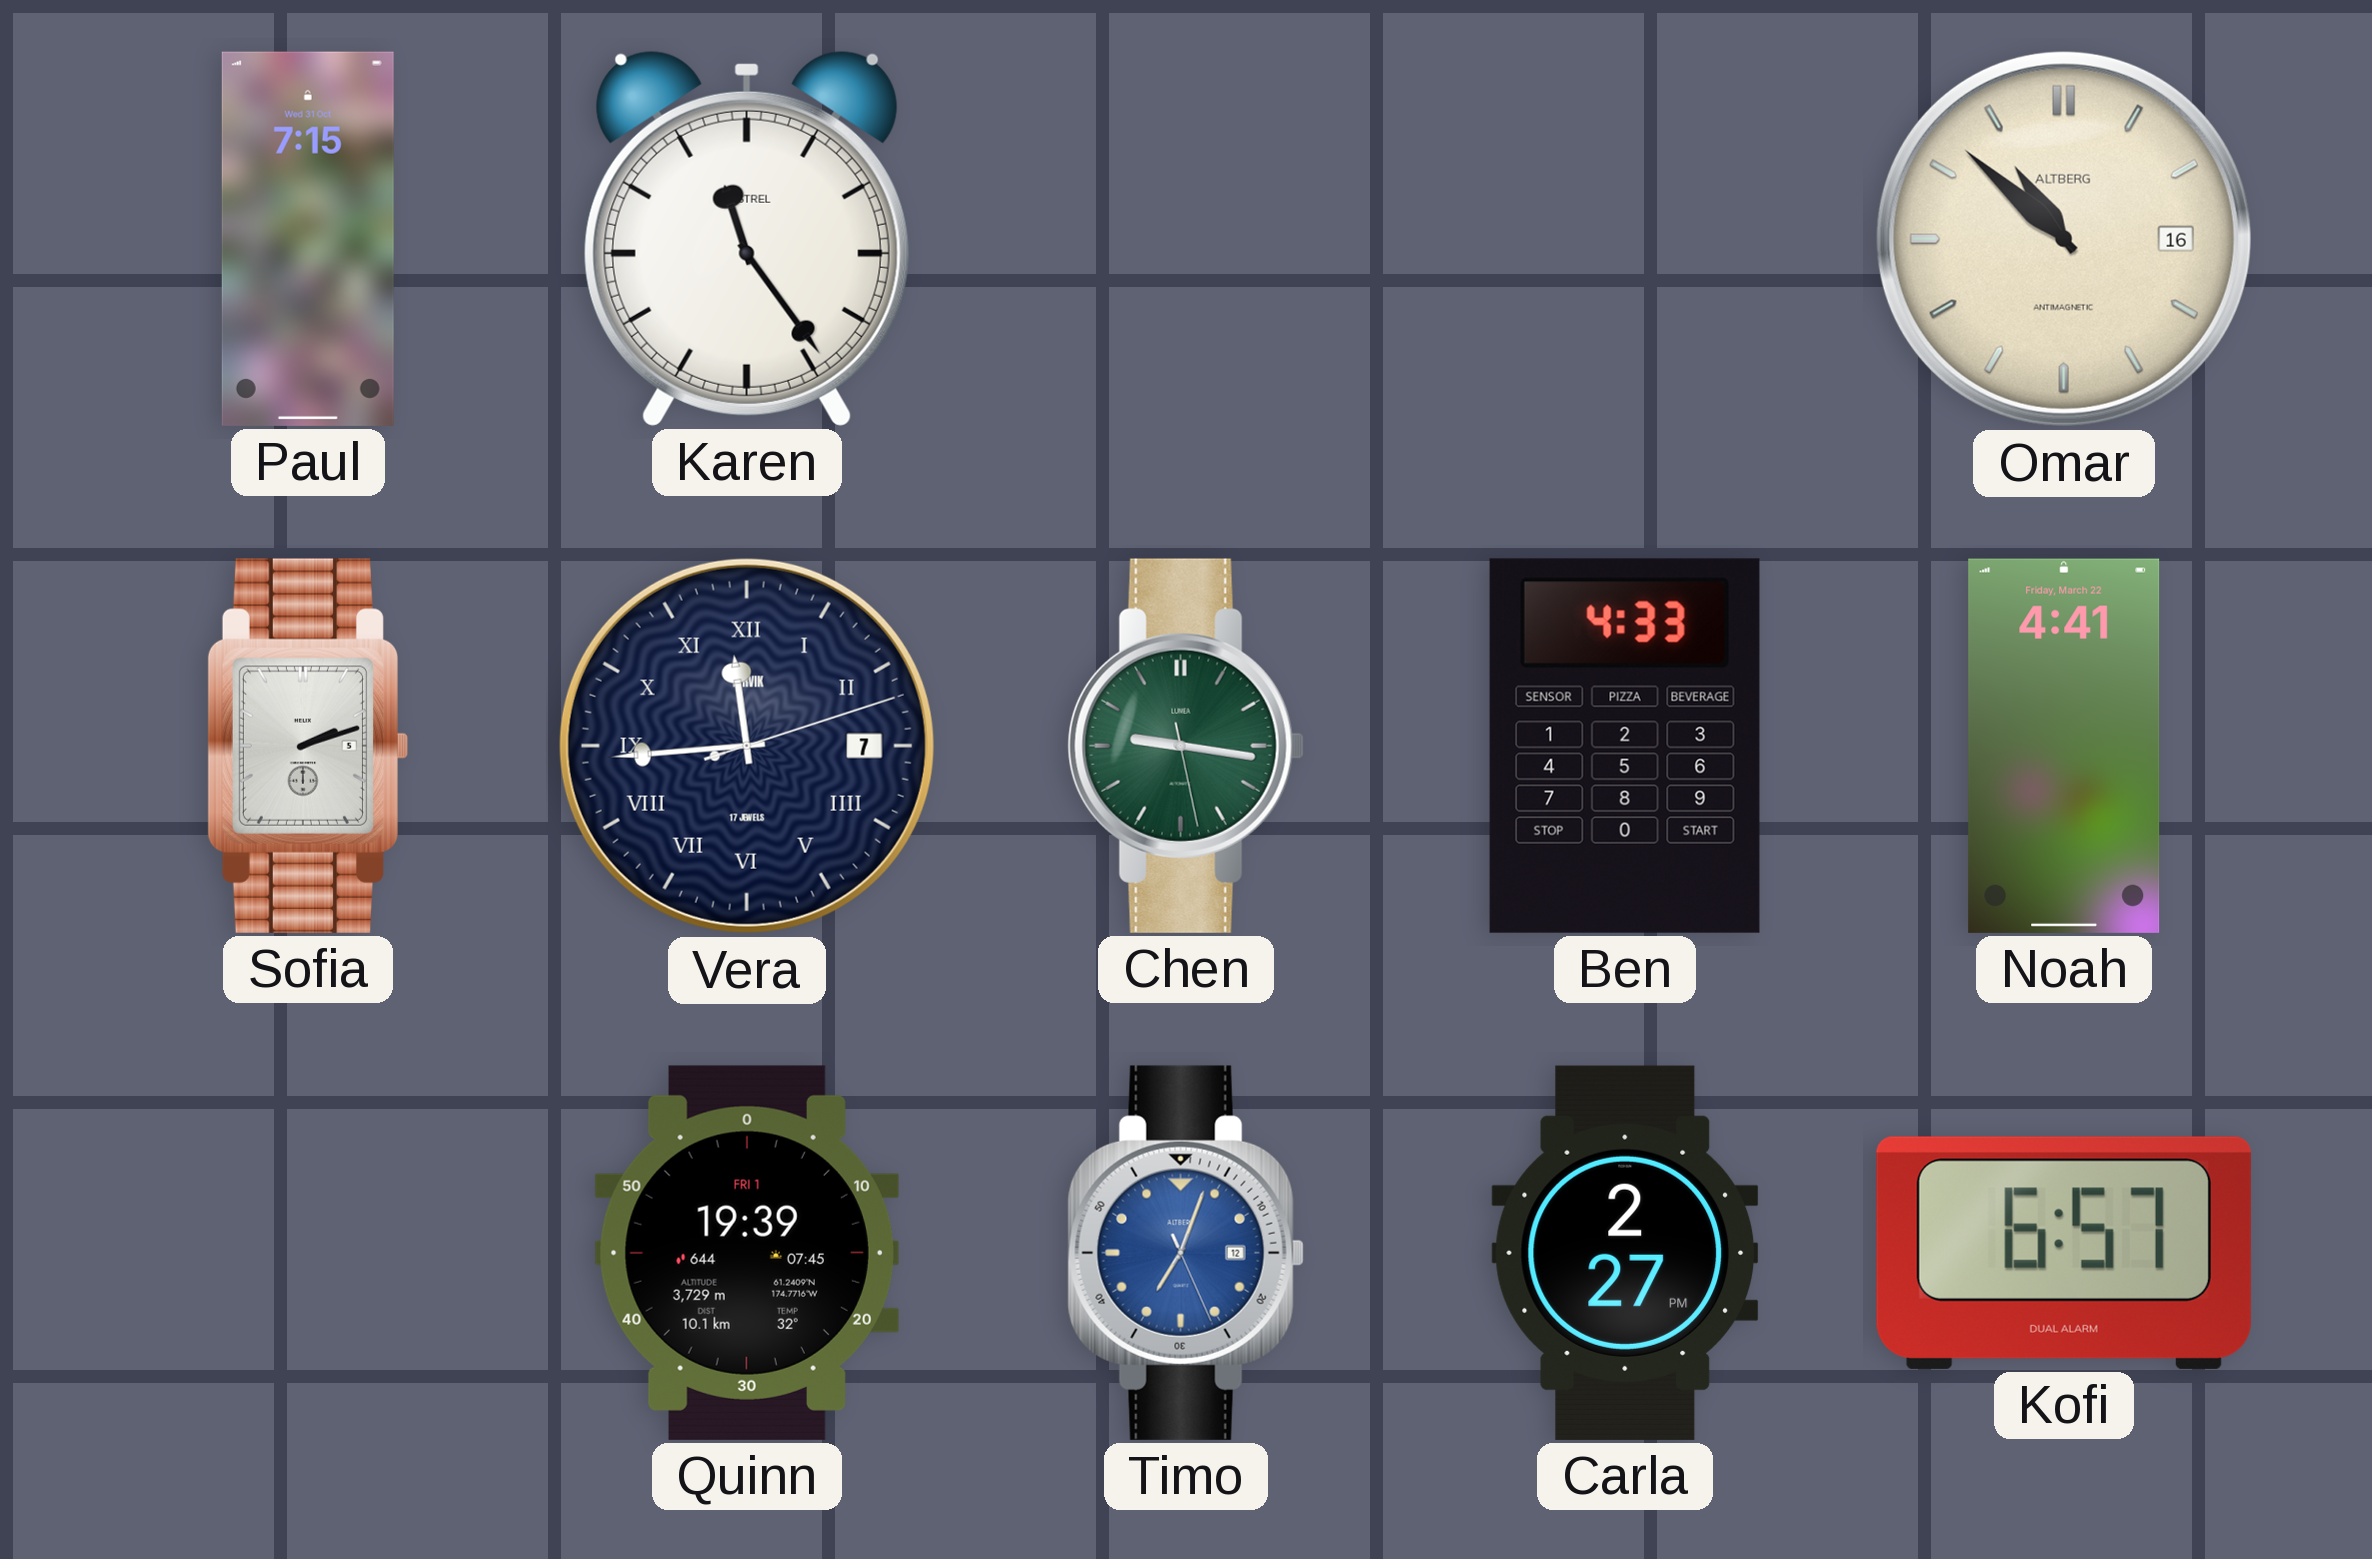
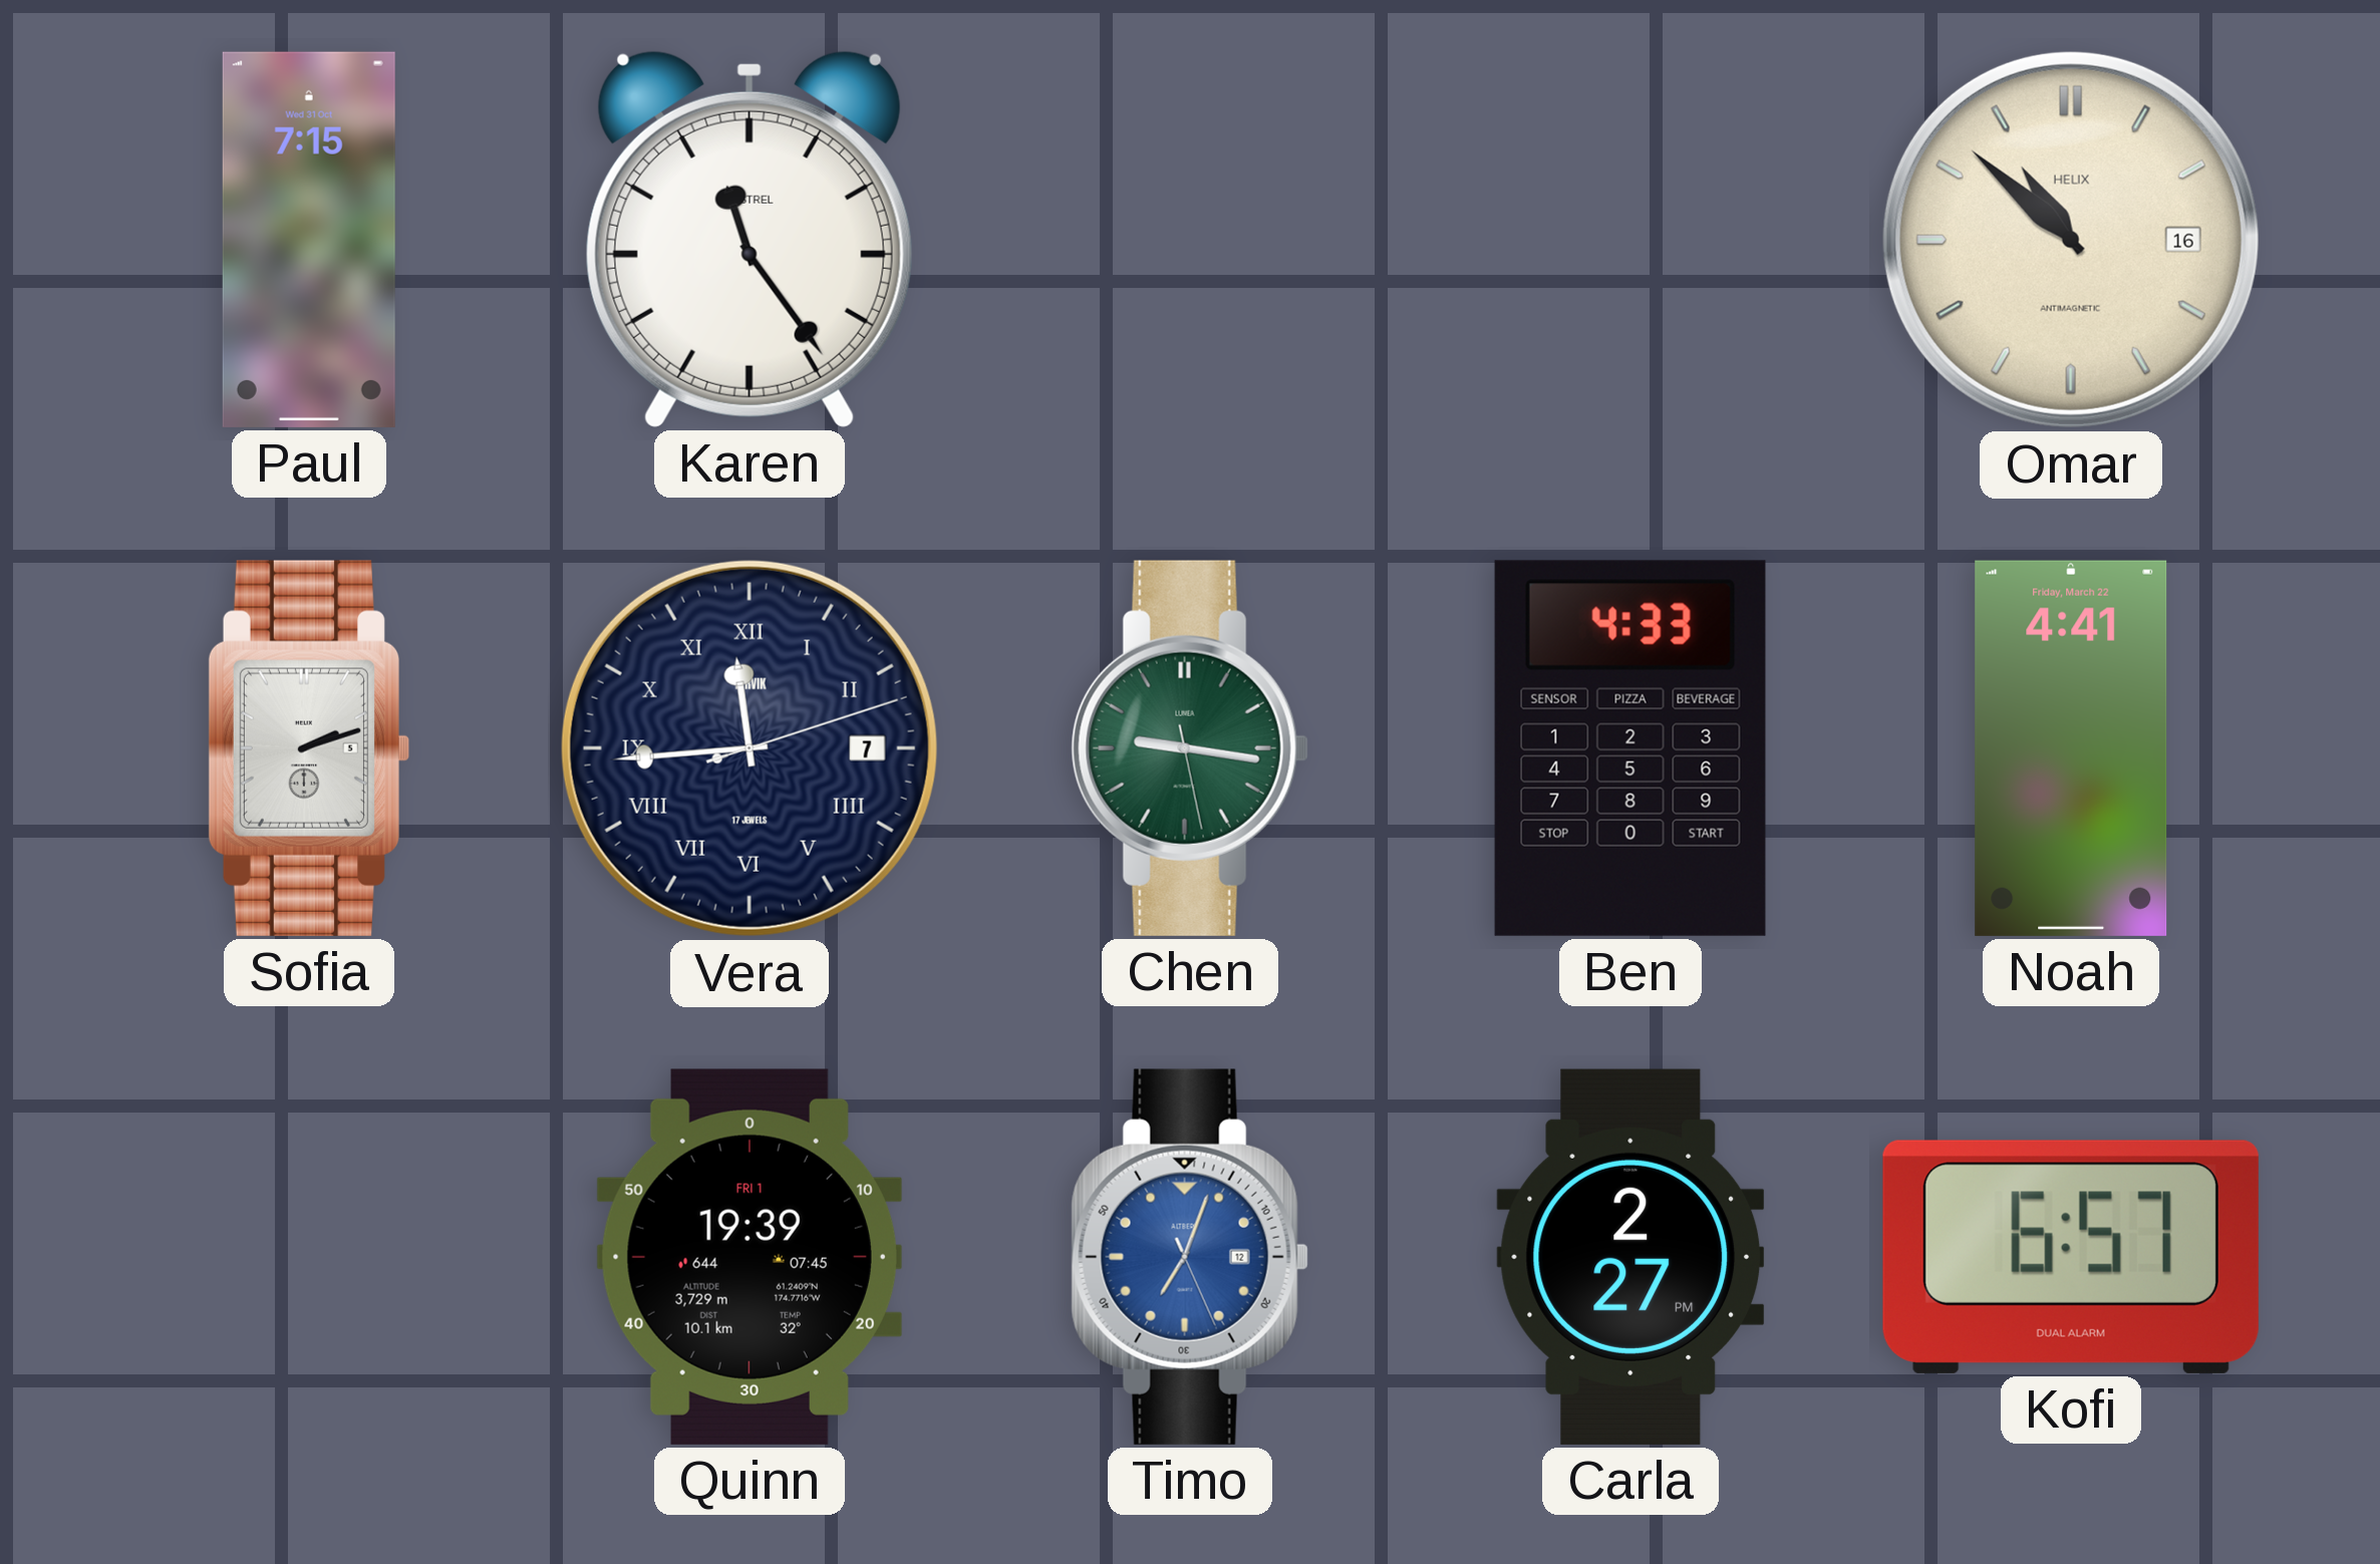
Omar brand: ALTBERG -> HELIX (2071, 240)
